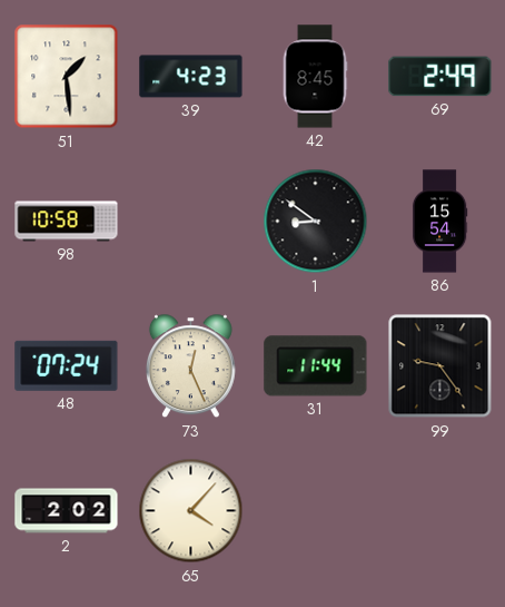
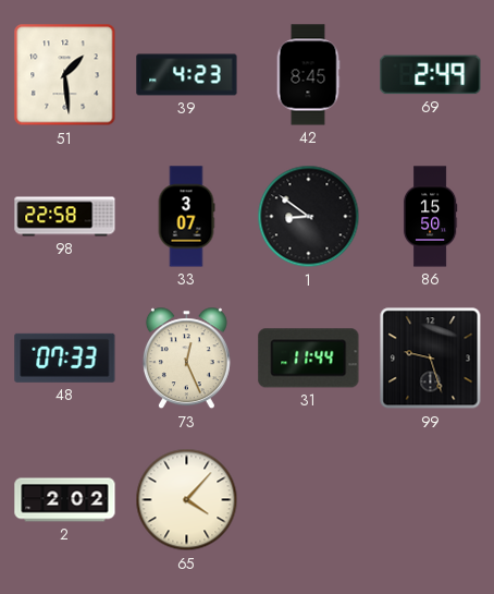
98: 10:58 -> 22:58 (65, 217)
33: none -> 3:07 (186, 217)
86: 15:54 -> 15:50 (430, 217)
48: 07:24 -> 07:33 (65, 357)
99: 9:24 -> 9:27 (431, 359)
